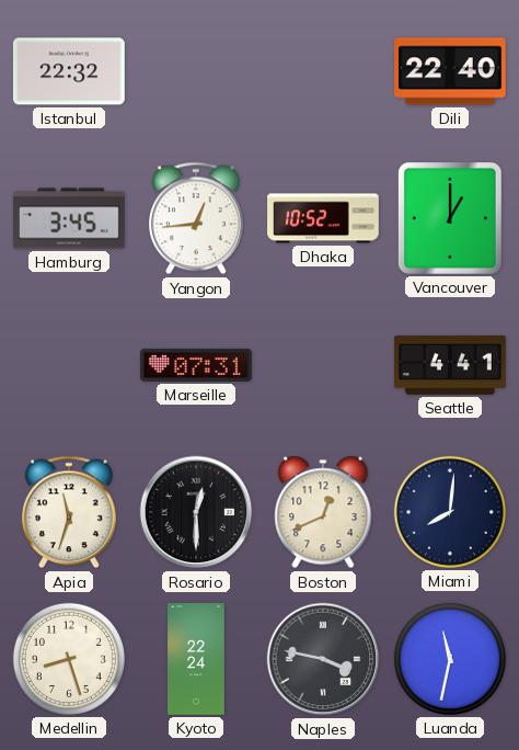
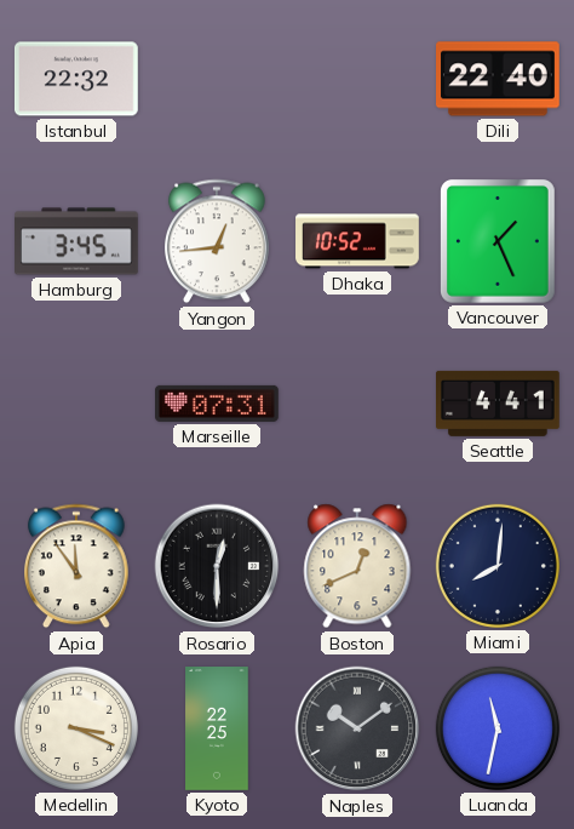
Vancouver: 1:00 -> 1:26 (498, 241)
Apia: 11:33 -> 11:54 (78, 566)
Medellin: 8:27 -> 3:19 (76, 728)
Kyoto: 22:24 -> 22:25 (217, 728)
Naples: 3:47 -> 10:09 (357, 728)
